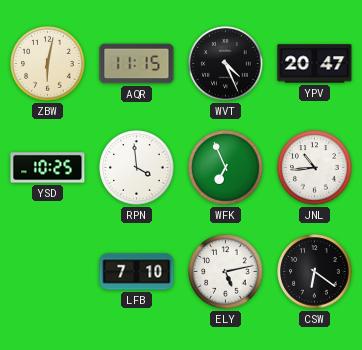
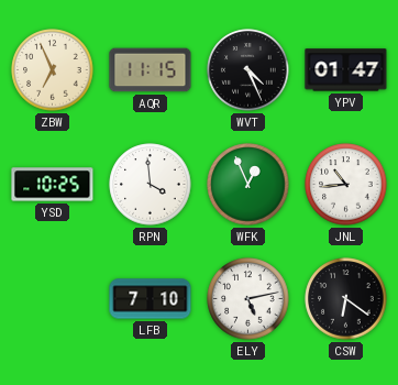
ZBW: 6:02 -> 6:56 (53, 70)
YPV: 20:47 -> 01:47 (346, 70)
WFK: 6:56 -> 12:56 (248, 185)
